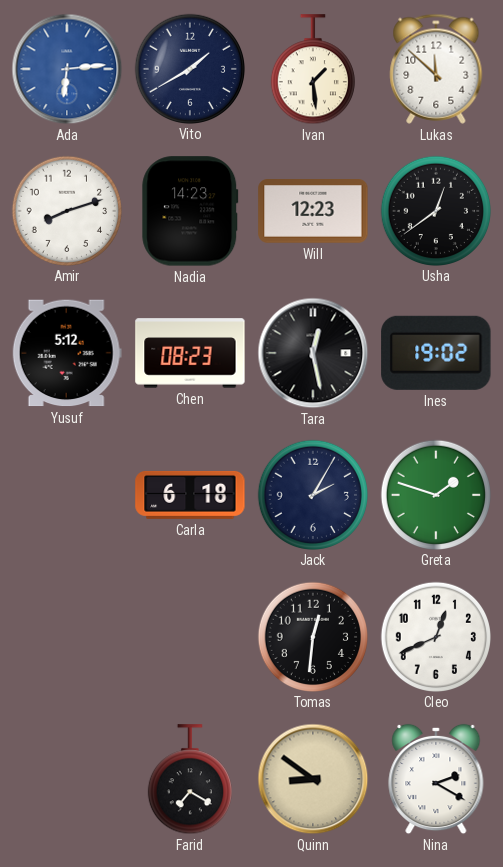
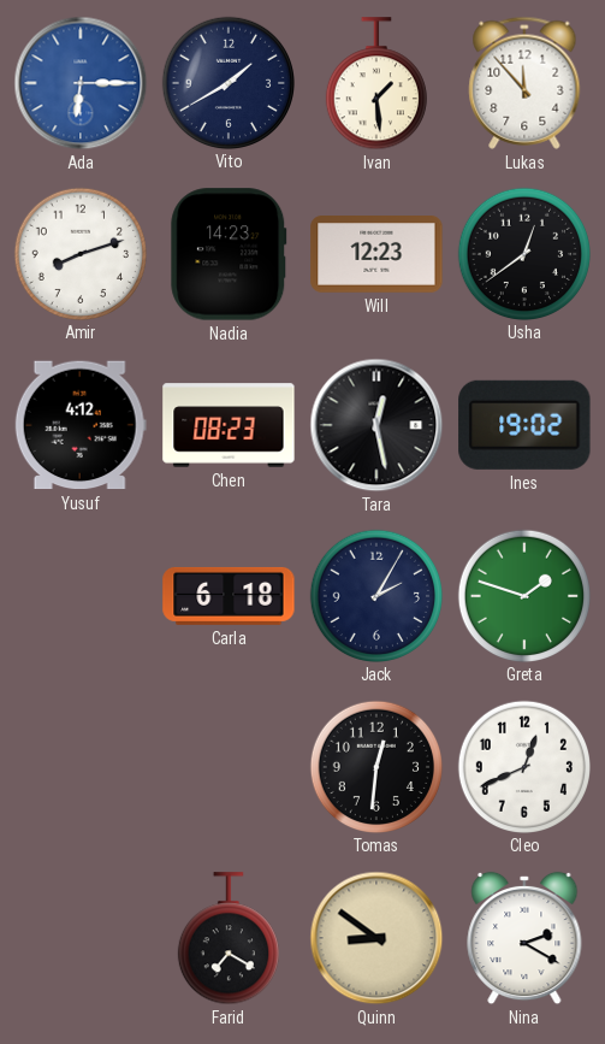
Ada: 6:14 -> 6:15 (81, 83)
Lukas: 11:52 -> 11:53 (524, 83)
Yusuf: 5:12 -> 4:12 (81, 425)
